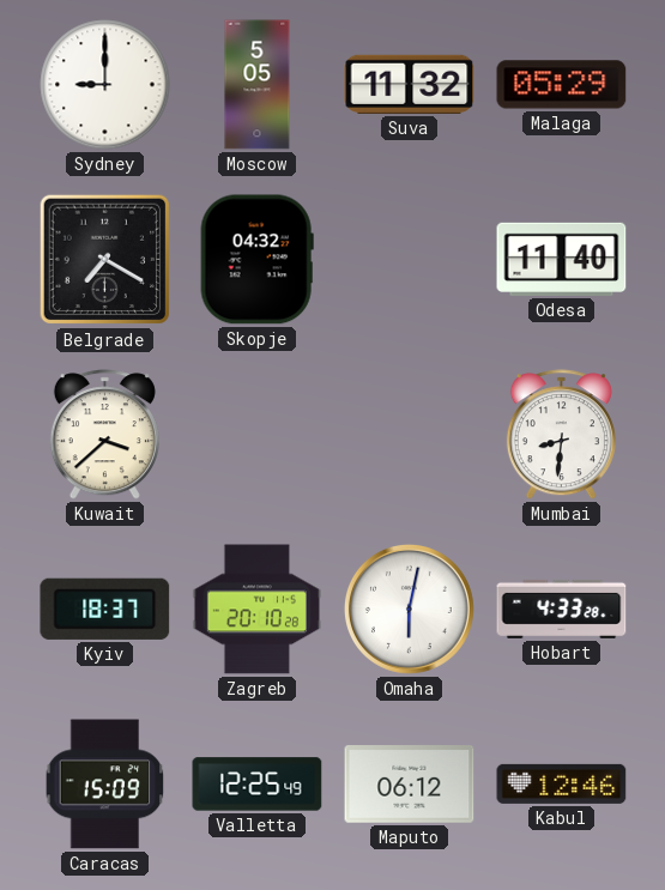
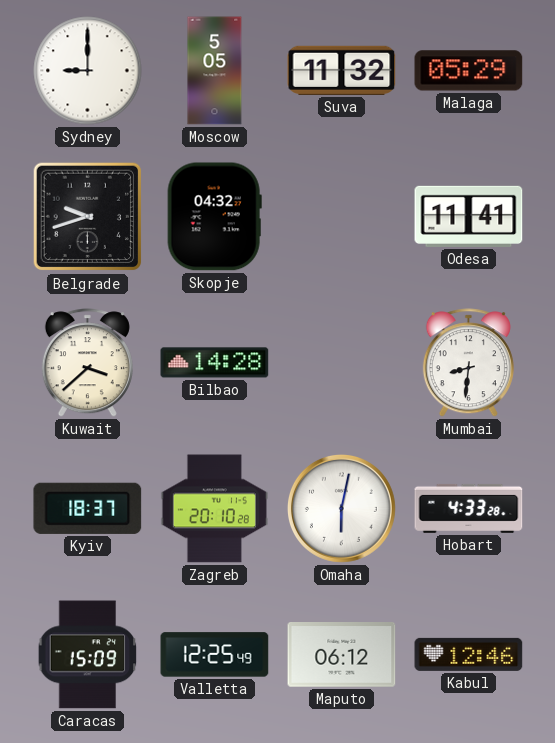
Belgrade: 7:20 -> 9:42 (88, 217)
Odesa: 11:40 -> 11:41 (469, 216)
Bilbao: none -> 14:28 (215, 363)
